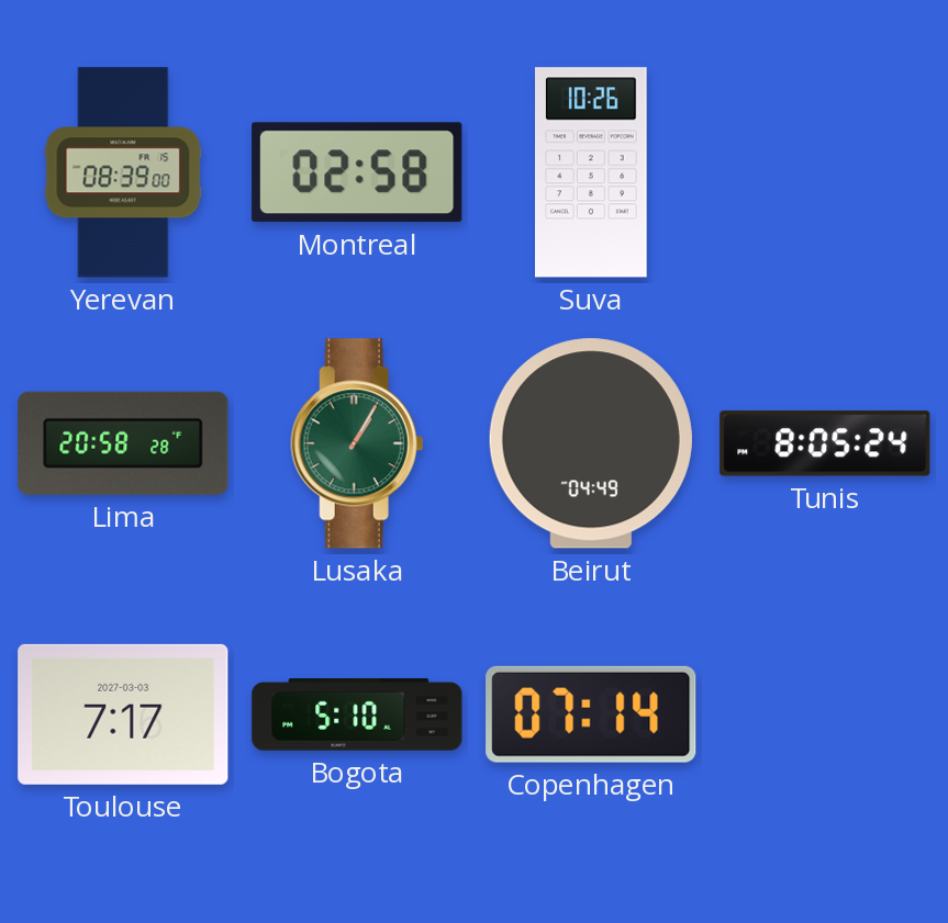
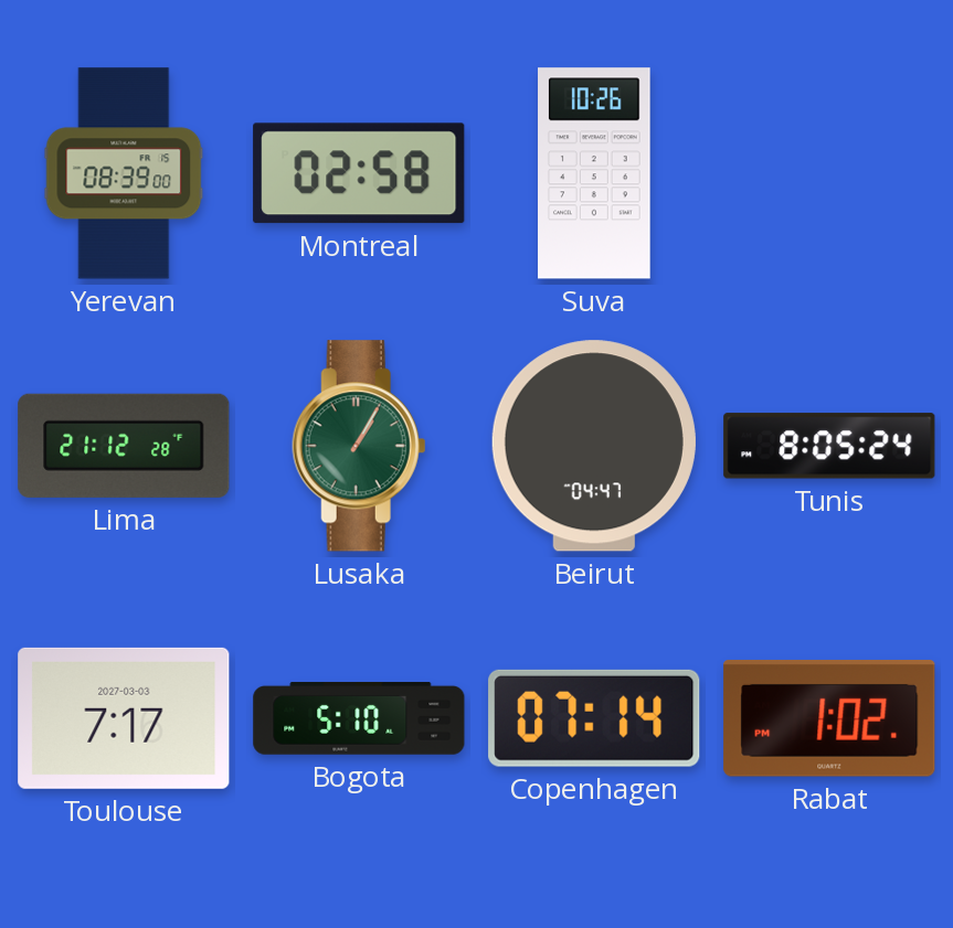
Lima: 20:58 -> 21:12 (124, 446)
Beirut: 04:49 -> 04:47 (594, 446)
Rabat: none -> 1:02 (829, 718)
